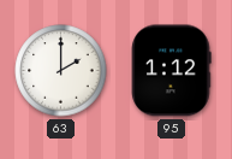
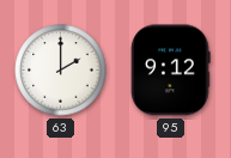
95: 1:12 -> 9:12 (171, 71)
